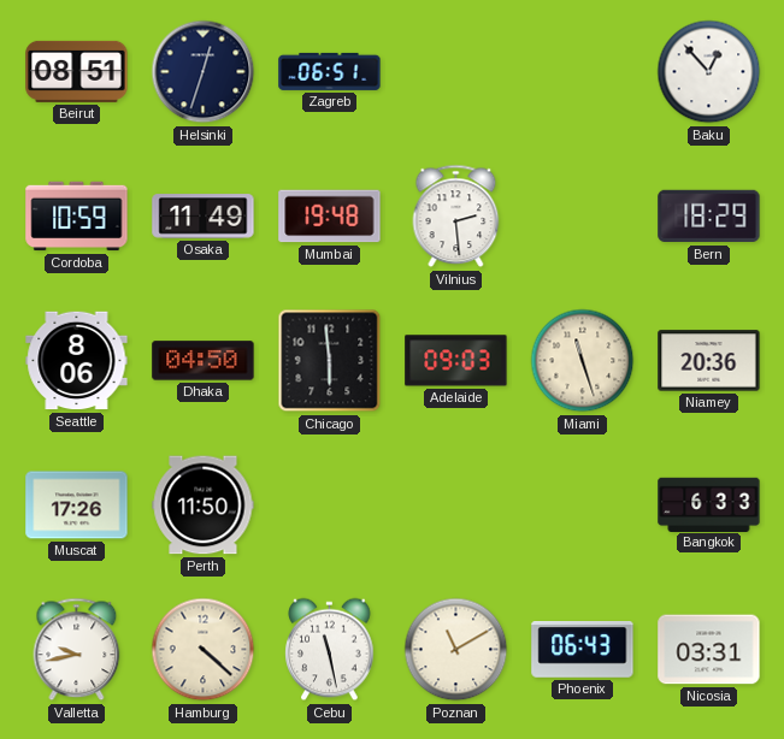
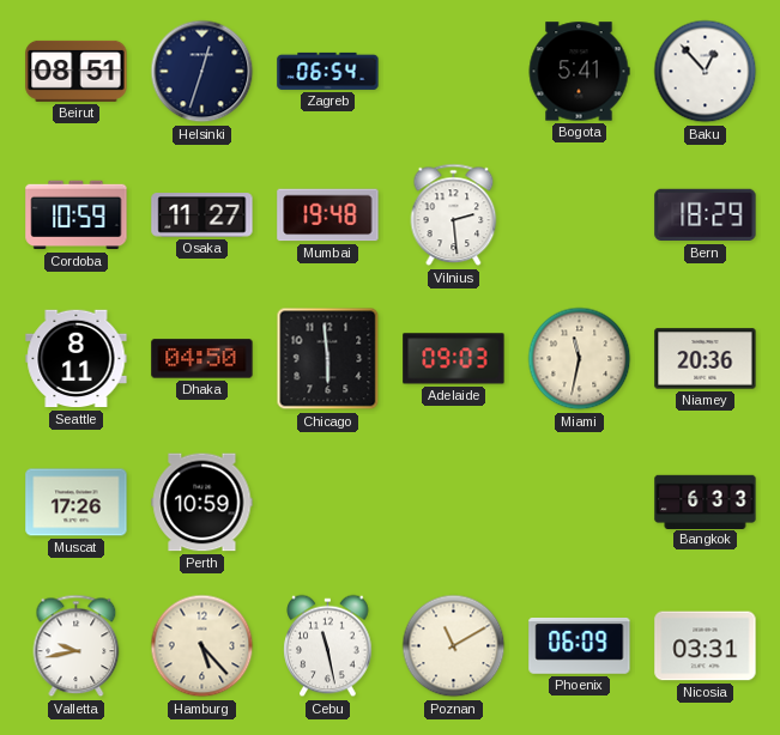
Zagreb: 06:51 -> 06:54 (328, 71)
Bogota: none -> 5:41 (579, 72)
Osaka: 11:49 -> 11:27 (202, 215)
Seattle: 8:06 -> 8:11 (77, 359)
Miami: 11:27 -> 11:32 (580, 359)
Perth: 11:50 -> 10:59 (202, 503)
Hamburg: 4:22 -> 5:23 (202, 646)
Phoenix: 06:43 -> 06:09 (580, 646)
